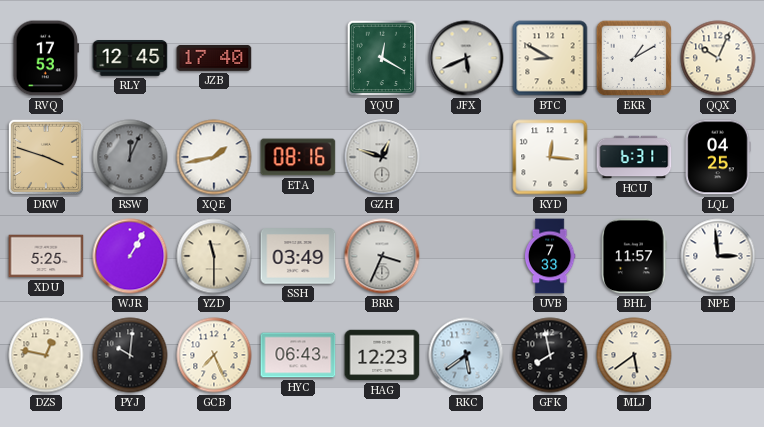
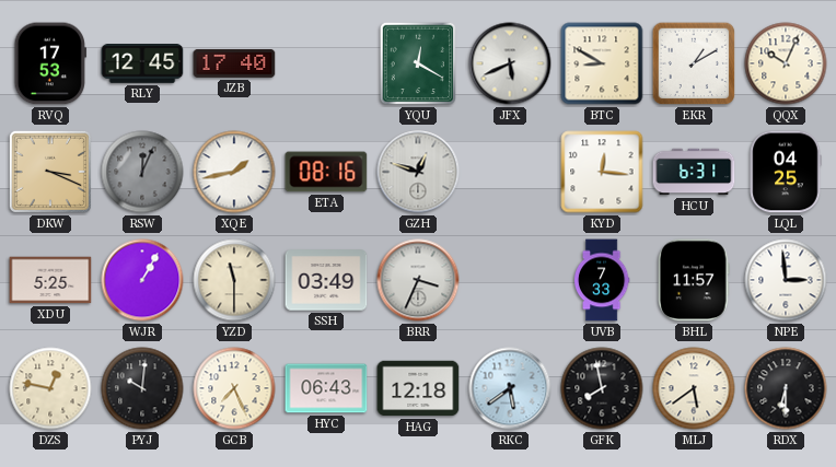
DKW: 3:48 -> 3:19 (50, 172)
HAG: 12:23 -> 12:18 (418, 388)
RDX: none -> 6:30 (786, 388)
